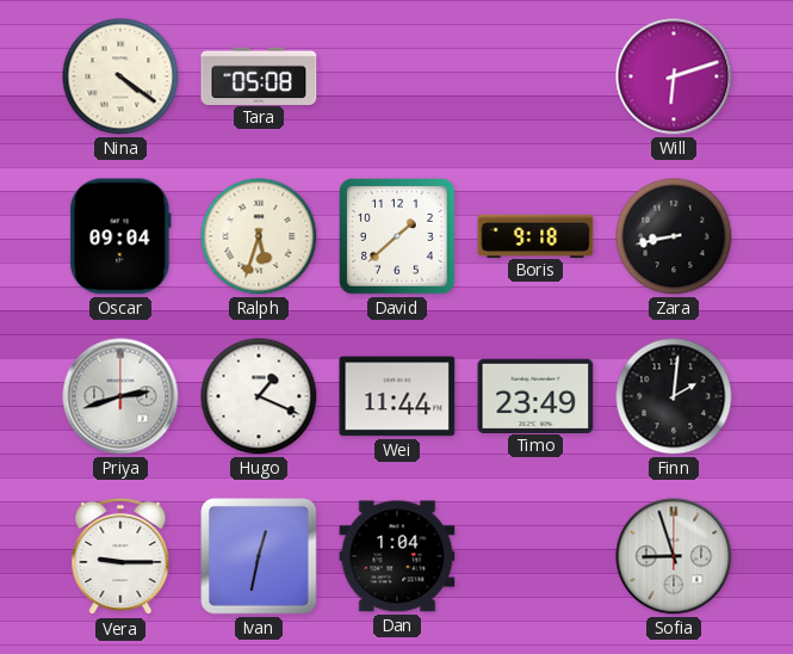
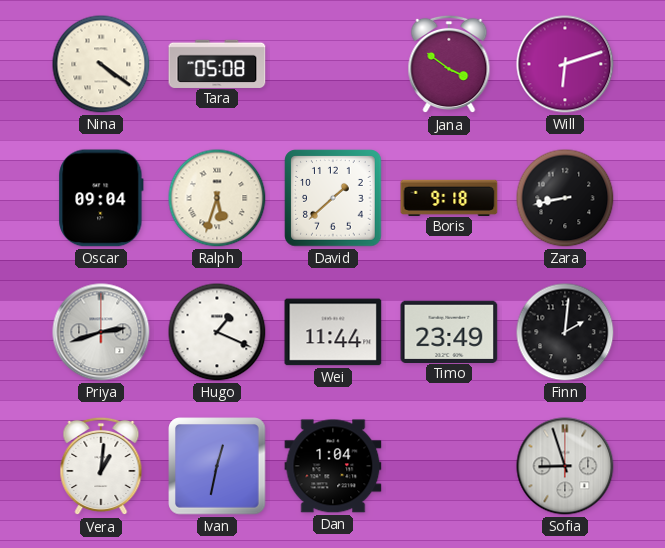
Jana: none -> 3:51 (449, 64)
Vera: 9:15 -> 1:01 (101, 466)
